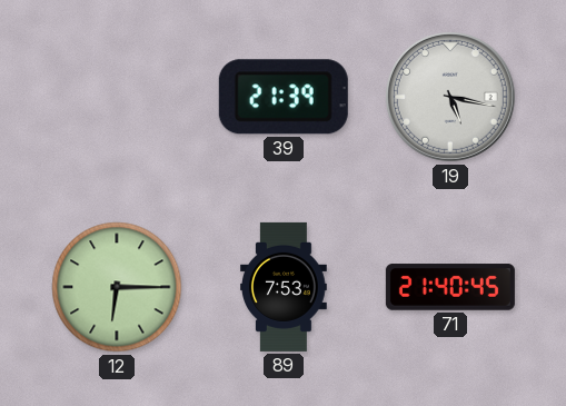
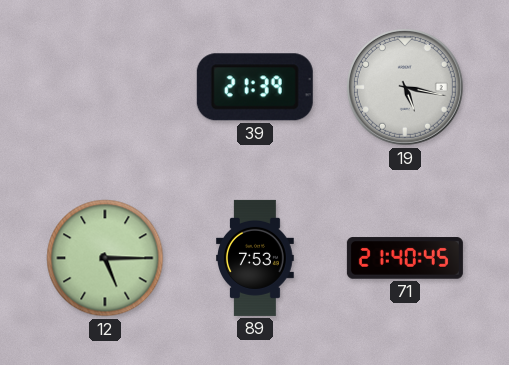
12: 6:15 -> 5:15 (105, 258)
